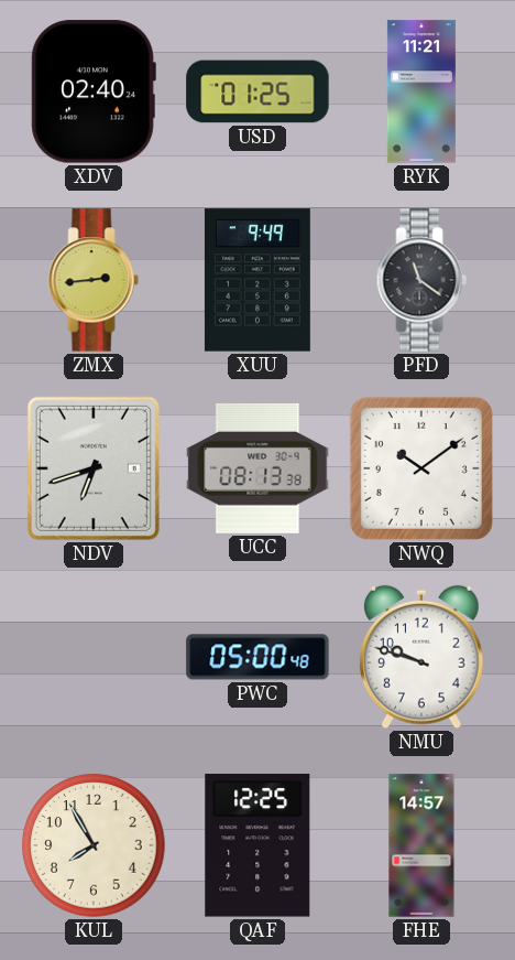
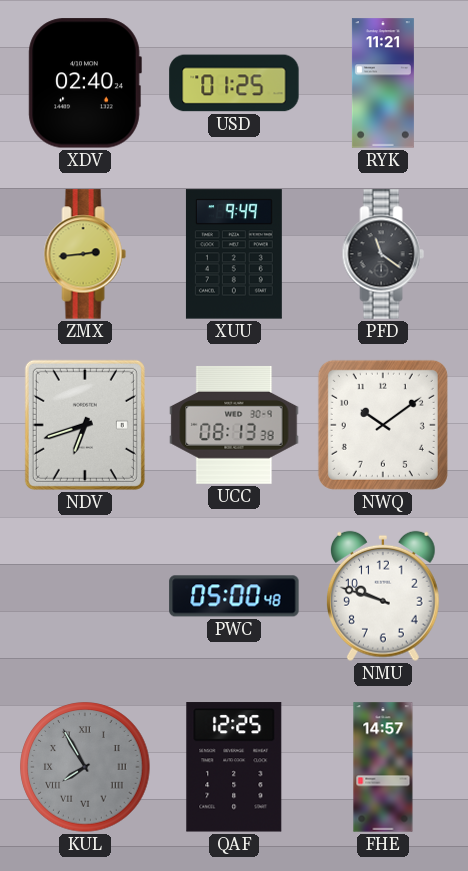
KUL dial: cream -> grey (85, 767)
KUL numerals: Arabic -> Roman (85, 767)
